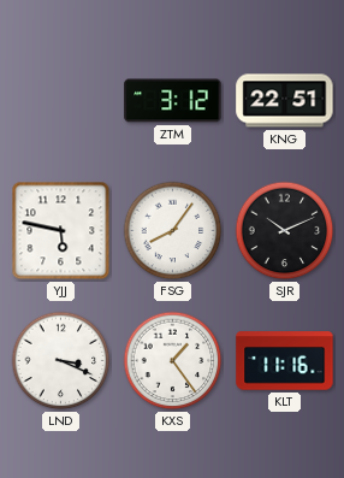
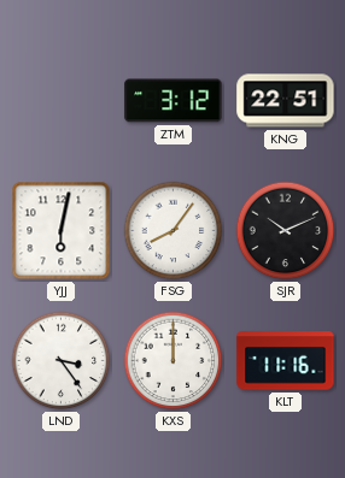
YJJ: 5:47 -> 6:02 (62, 231)
LND: 3:19 -> 3:24 (62, 361)
KXS: 1:24 -> 12:00 (174, 361)
